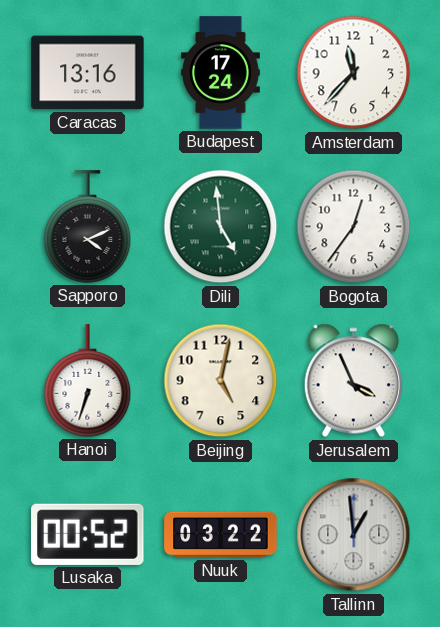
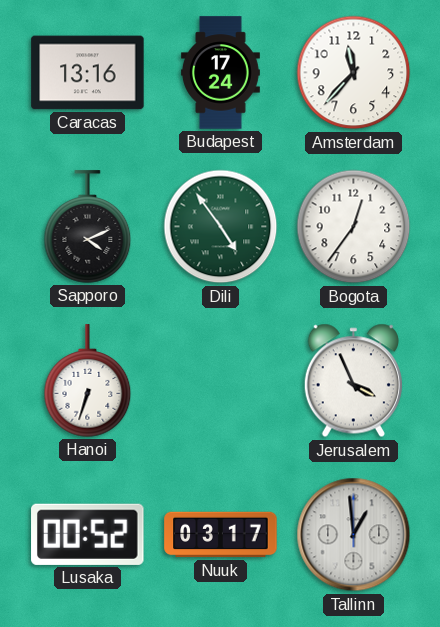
Dili: 4:59 -> 4:54 (221, 227)
Beijing: 5:02 -> none (221, 381)
Nuuk: 03:22 -> 03:17 (221, 535)
